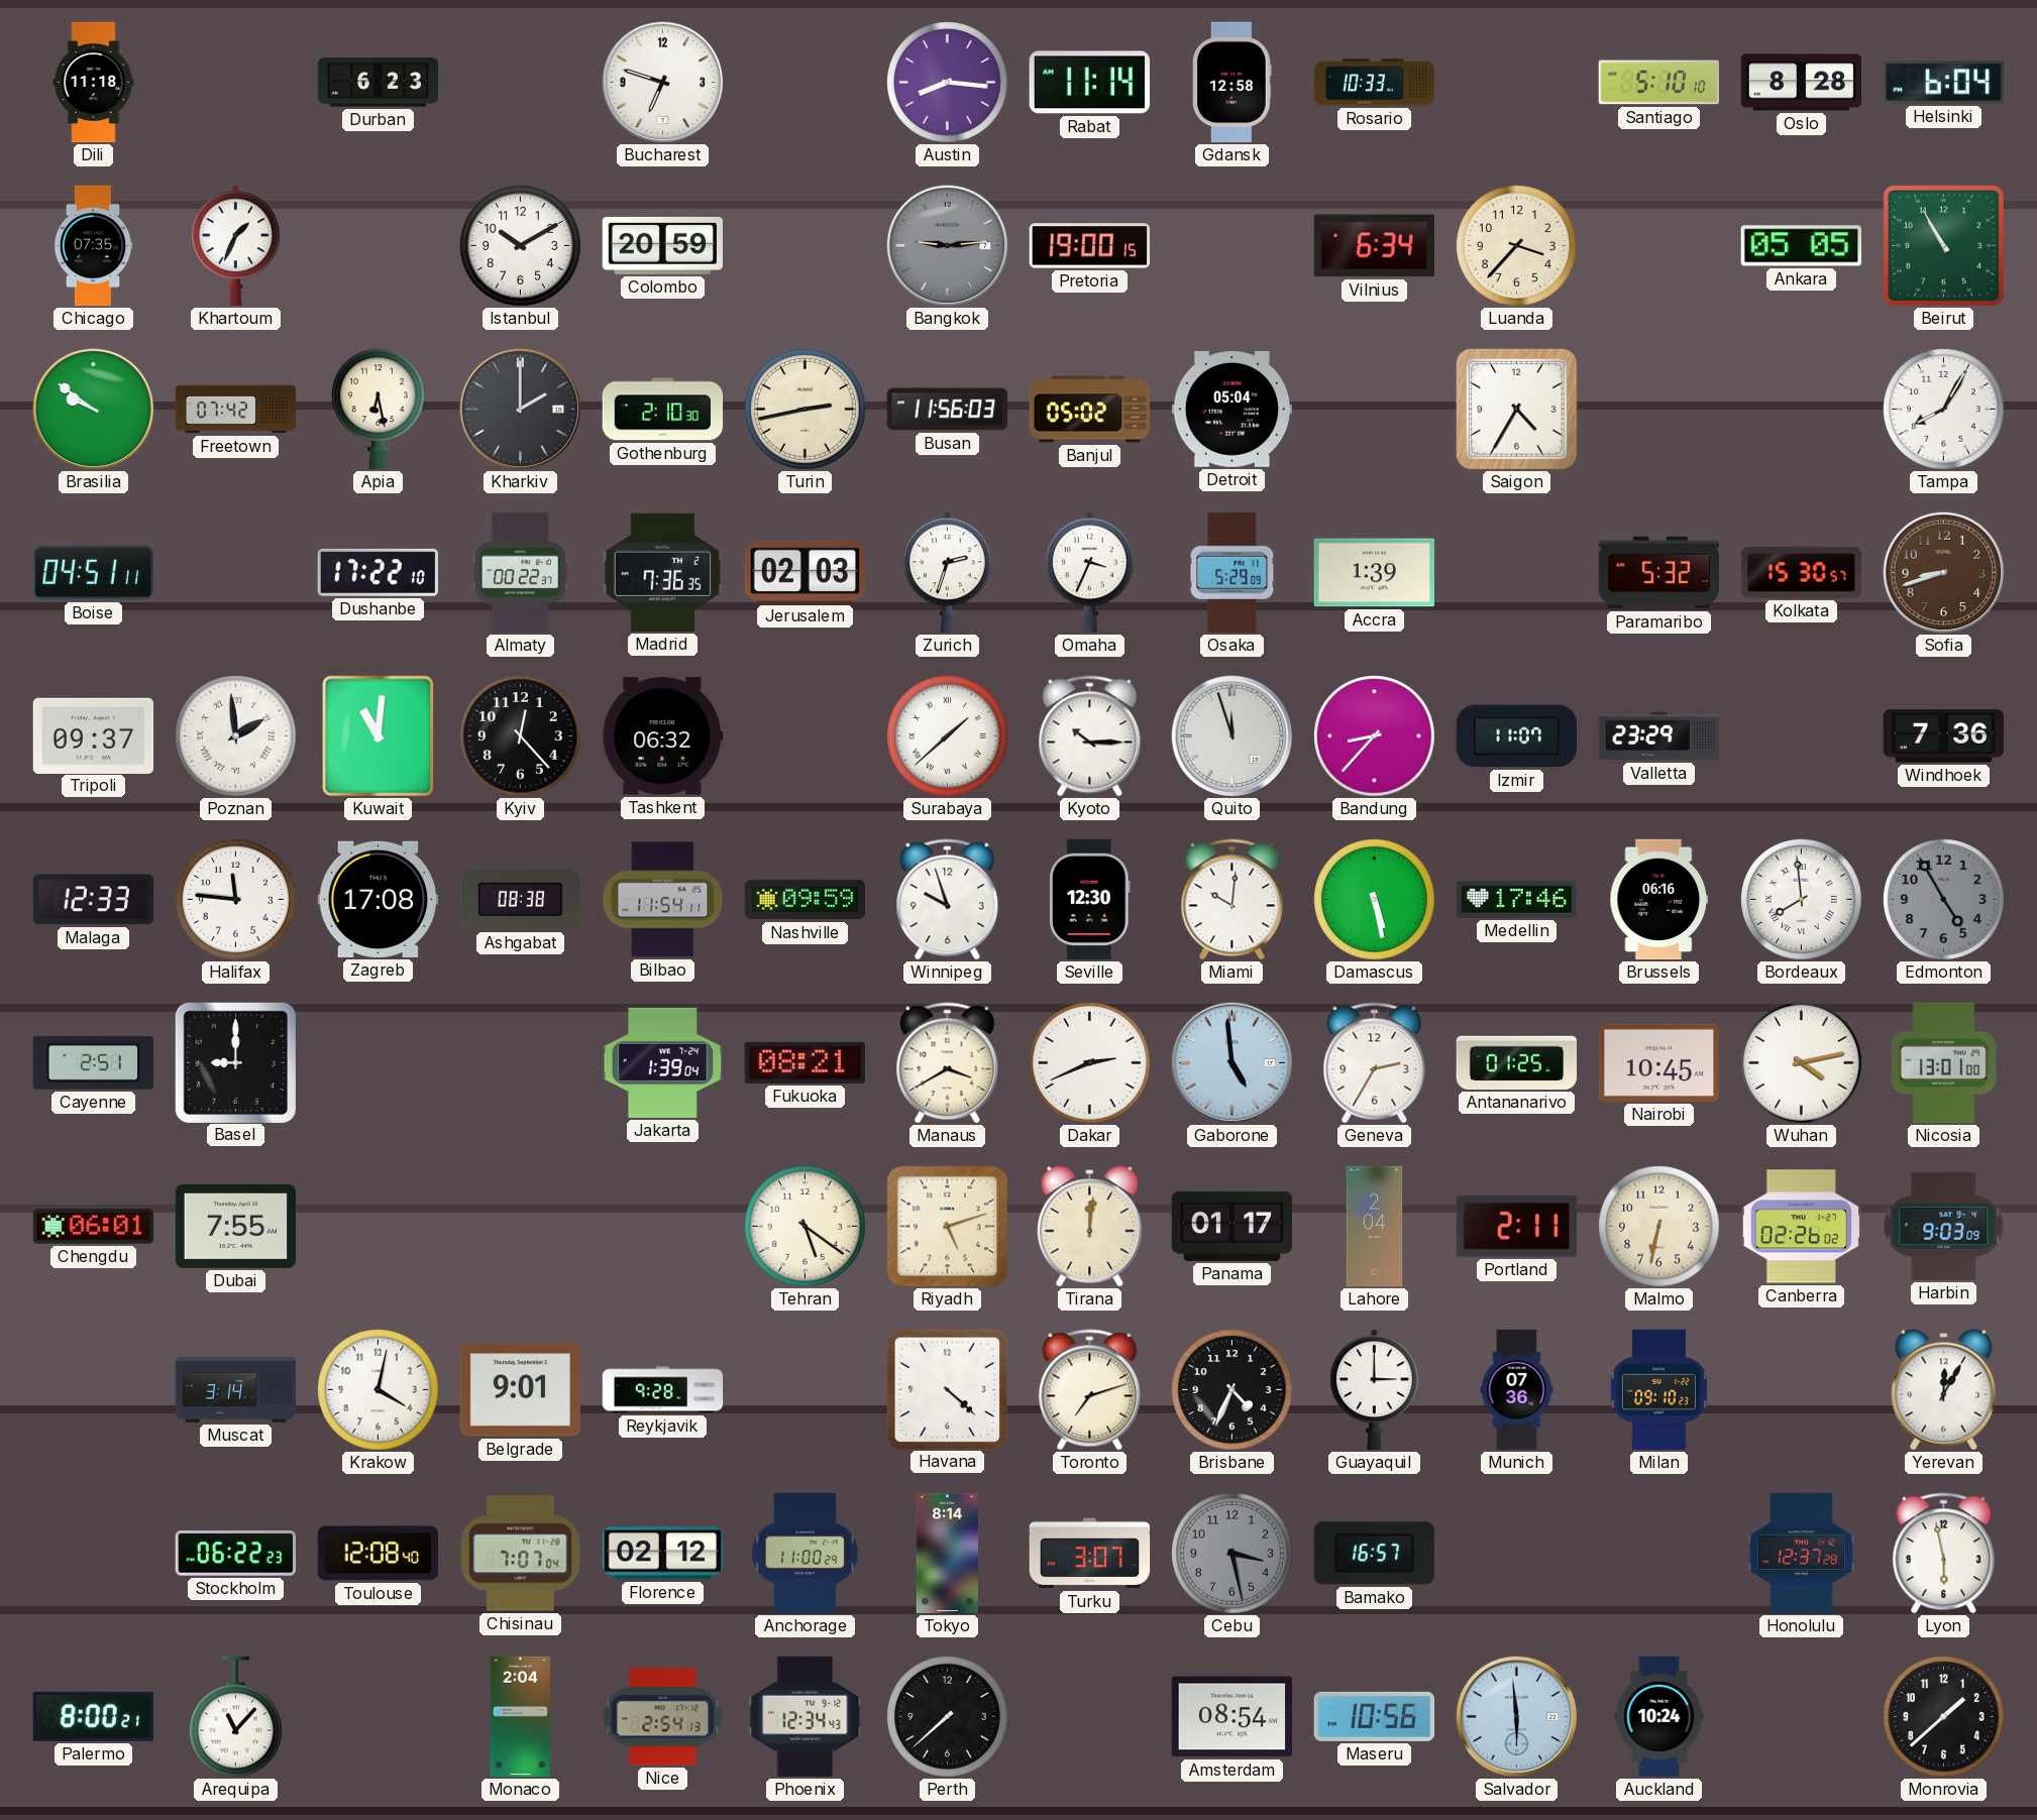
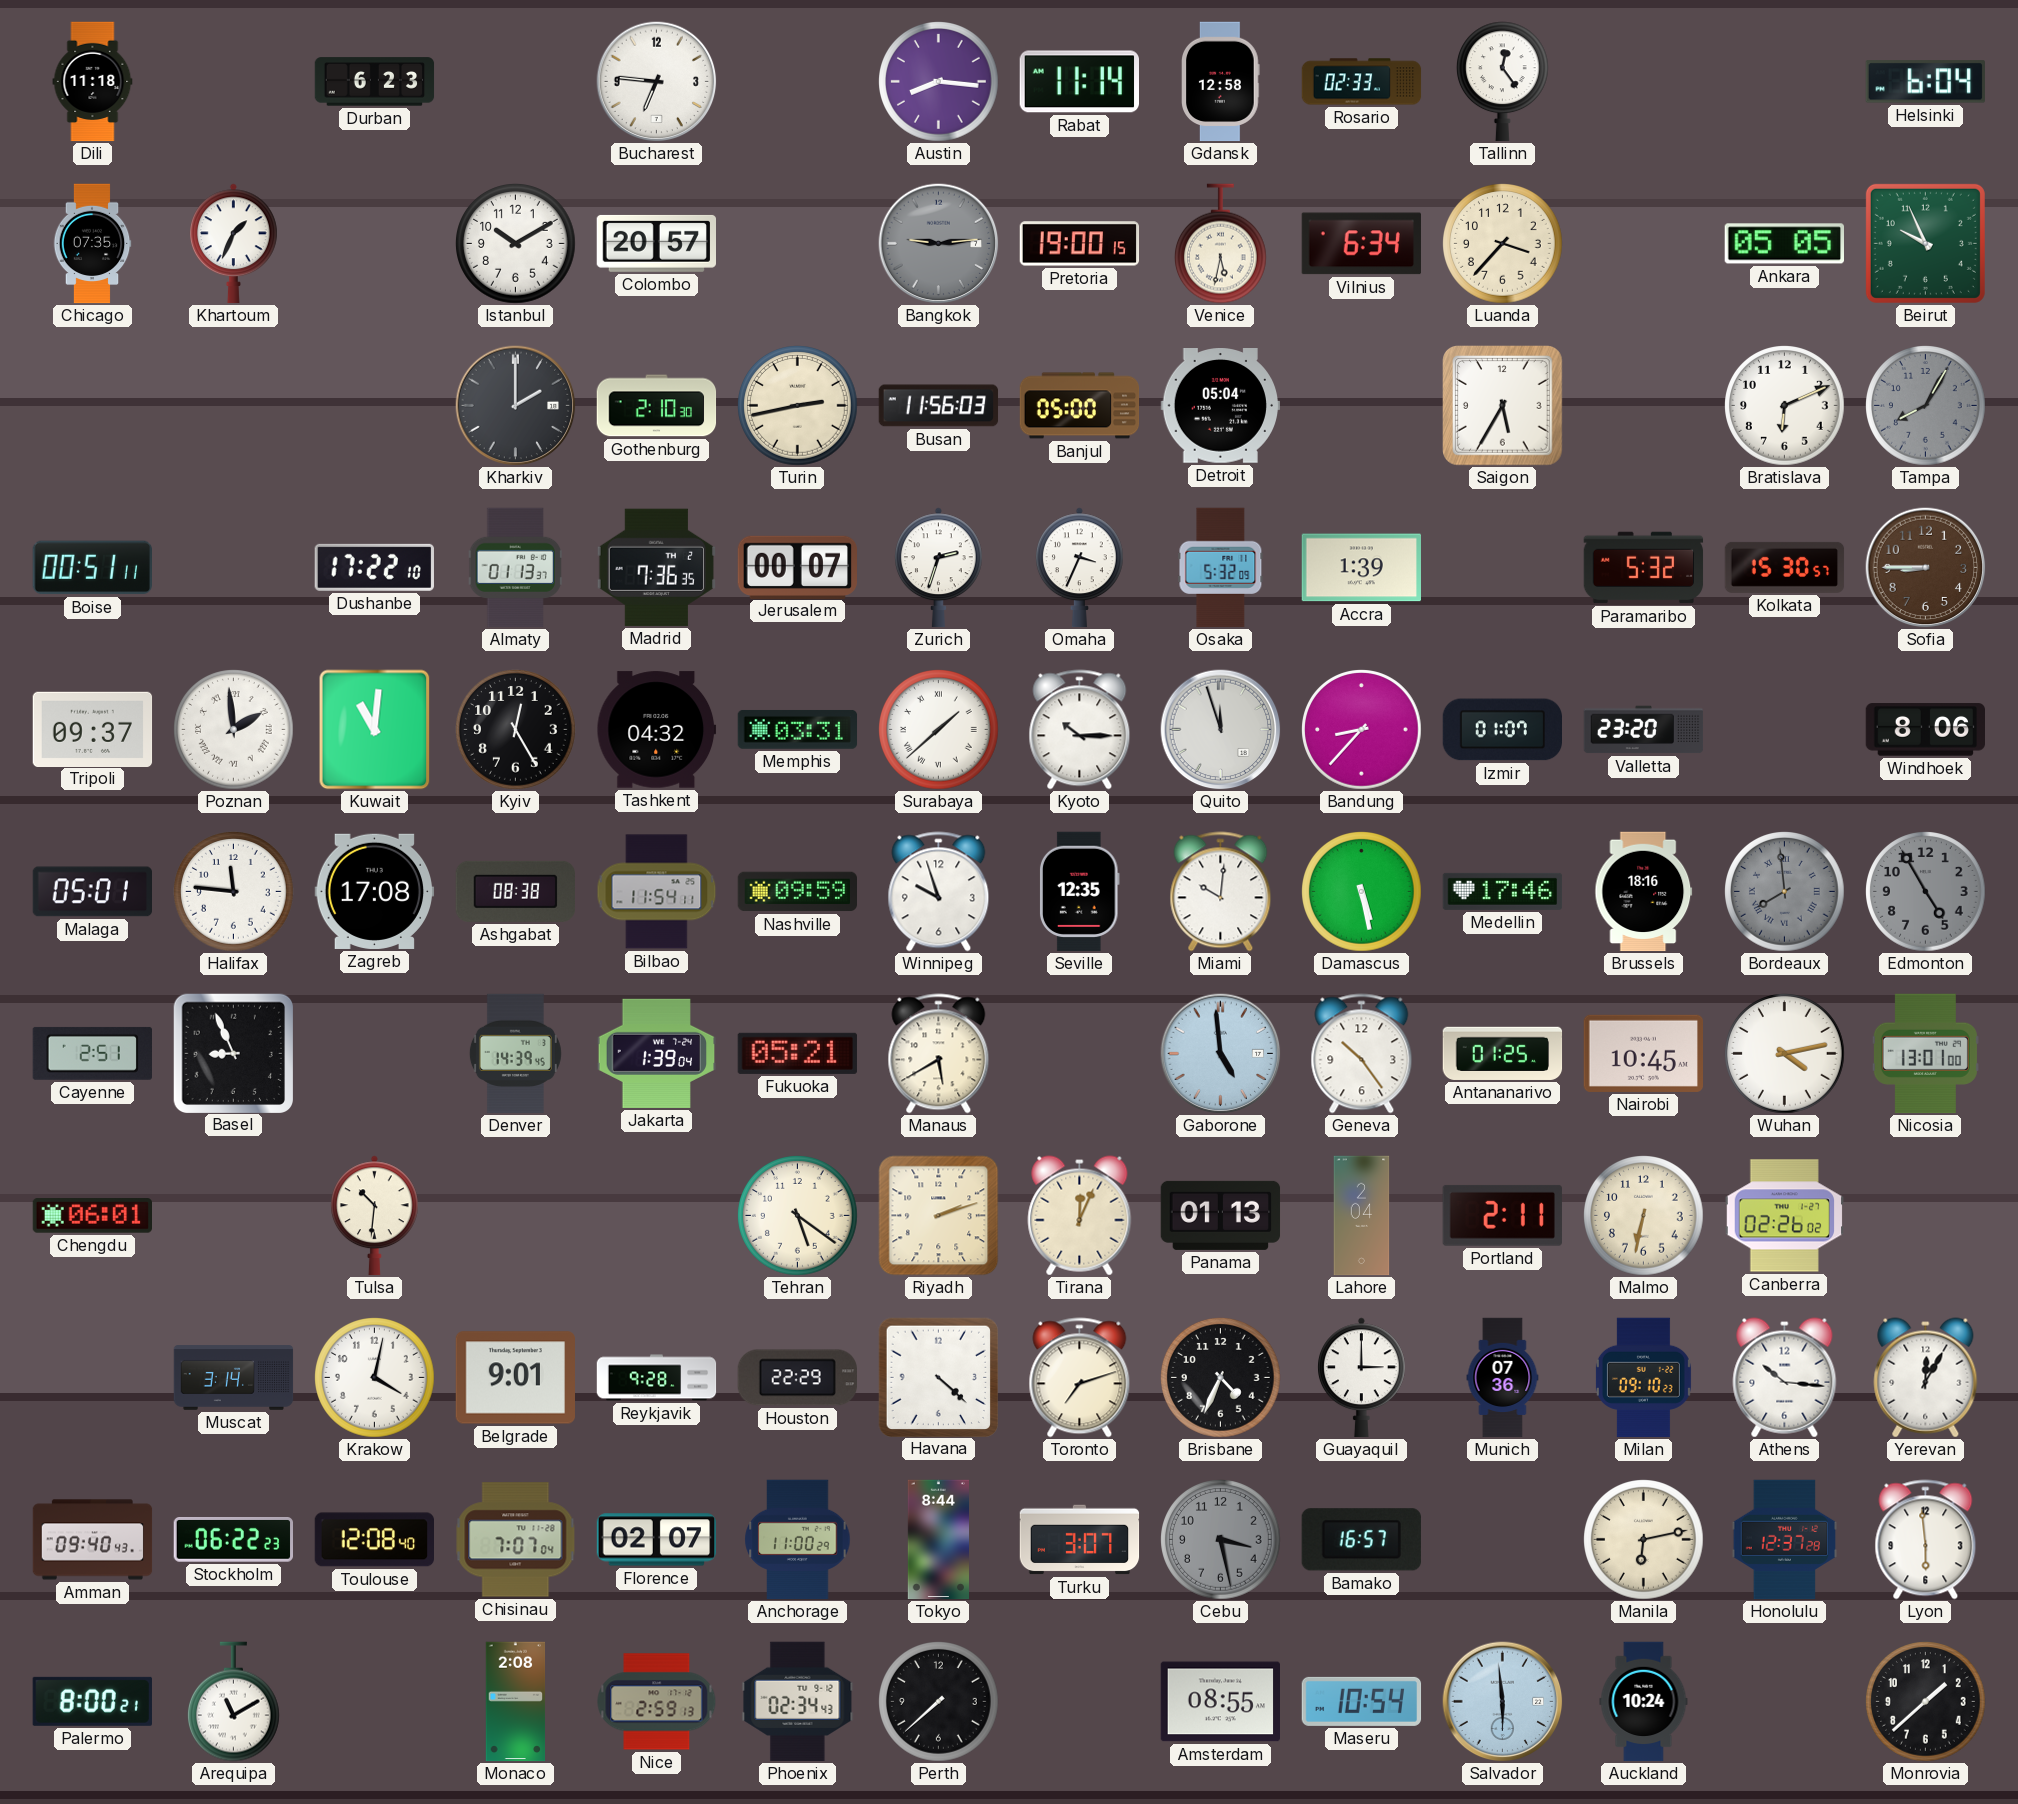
Bucharest: 6:48 -> 6:46 (657, 82)
Rosario: 10:33 -> 02:33 (1362, 82)
Tallinn: none -> 12:24 (1502, 82)
Santiago: 5:10 -> none (1659, 83)
Oslo: 8:28 -> none (1802, 83)
Colombo: 20:59 -> 20:57 (656, 243)
Venice: none -> 5:32 (1220, 244)
Beirut: 10:55 -> 9:56 (1925, 243)
Brasilia: 9:51 -> none (94, 410)
Freetown: 07:42 -> none (236, 410)
Apia: 6:28 -> none (378, 410)
Banjul: 05:02 -> 05:00 (1080, 406)
Saigon: 4:35 -> 5:35 (1503, 406)
Bratislava: none -> 6:11 (1785, 406)
Tampa dial: white -> grey (1926, 406)
Boise: 04:51 -> 00:51 (92, 568)
Almaty: 00:22 -> 01:13 (515, 568)
Jerusalem: 02:03 -> 00:07 (798, 567)
Osaka: 5:29 -> 5:32 (1221, 568)
Sofia: 8:42 -> 8:45 (1926, 568)
Kyiv: 12:23 -> 12:25 (516, 730)
Tashkent: 06:32 -> 04:32 (657, 730)
Memphis: none -> 03:31 (798, 729)
Izmir: 11:07 -> 01:07 (1502, 730)
Valletta: 23:29 -> 23:20 (1644, 730)
Windhoek: 7:36 -> 8:06 (1925, 730)
Malaga: 12:33 -> 05:01 (92, 892)
Seville: 12:30 -> 12:35 (1079, 892)
Brussels: 06:16 -> 18:16 (1644, 892)
Bordeaux dial: white -> grey (1785, 892)
Basel: 9:00 -> 8:56 (233, 1053)
Denver: none -> 14:39 (515, 1054)
Fukuoka: 08:21 -> 05:21 (797, 1053)
Manaus: 3:40 -> 5:40 (939, 1054)
Dakar: 2:41 -> none (1090, 1063)
Geneva: 2:35 -> 10:24 (1362, 1054)
Dubai: 7:55 -> none (236, 1226)
Tulsa: none -> 10:31 (375, 1216)
Riyadh: 5:12 -> 2:12 (939, 1216)
Tirana: 12:01 -> 12:04 (1080, 1216)
Panama: 01:17 -> 01:13 (1221, 1215)
Harbin: 9:03 -> none (1944, 1226)
Houston: none -> 22:29 (797, 1378)
Athens: none -> 10:16 (1785, 1378)
Amman: none -> 09:40 (93, 1540)
Florence: 02:12 -> 02:07 (657, 1540)
Tokyo: 8:14 -> 8:44 (938, 1540)
Manila: none -> 6:13 (1644, 1540)
Lyon: 5:58 -> 5:59 (1926, 1540)
Arequipa: 11:07 -> 11:10 (233, 1702)
Monaco: 2:04 -> 2:08 (516, 1702)
Nice: 2:54 -> 2:59 (657, 1702)
Phoenix: 12:34 -> 02:34 (798, 1702)
Amsterdam: 08:54 -> 08:55 (1220, 1702)
Maseru: 10:56 -> 10:54 (1362, 1701)
